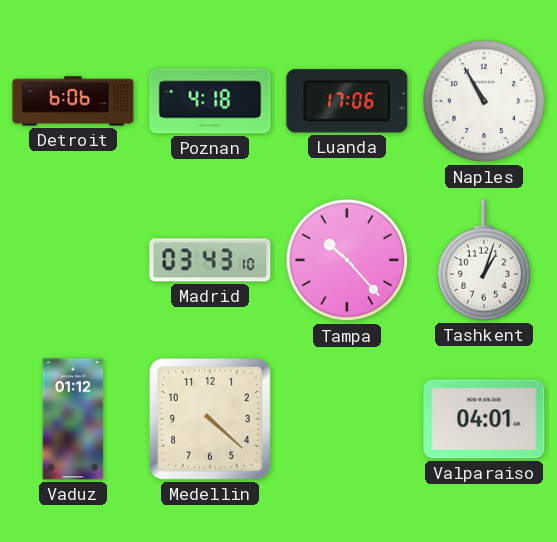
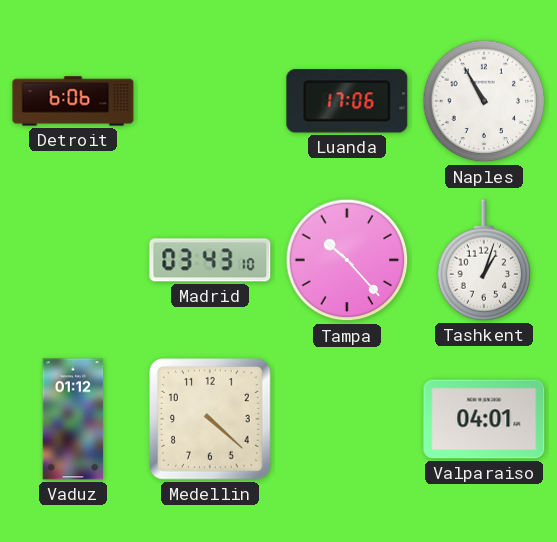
Poznan: 4:18 -> none (210, 101)
